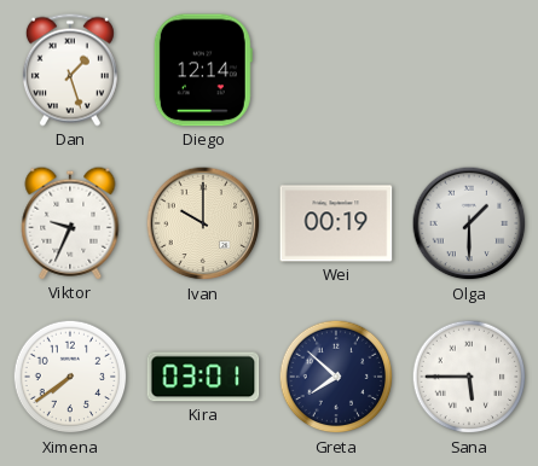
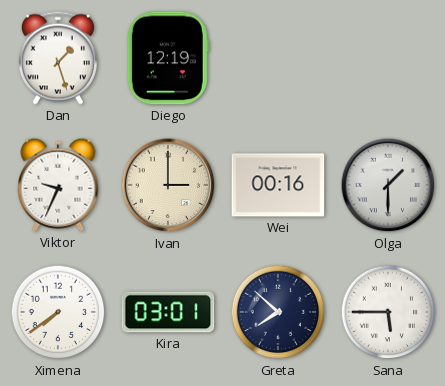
Diego: 12:14 -> 12:19 (168, 58)
Ivan: 10:00 -> 3:00 (168, 185)
Wei: 00:19 -> 00:16 (278, 185)
